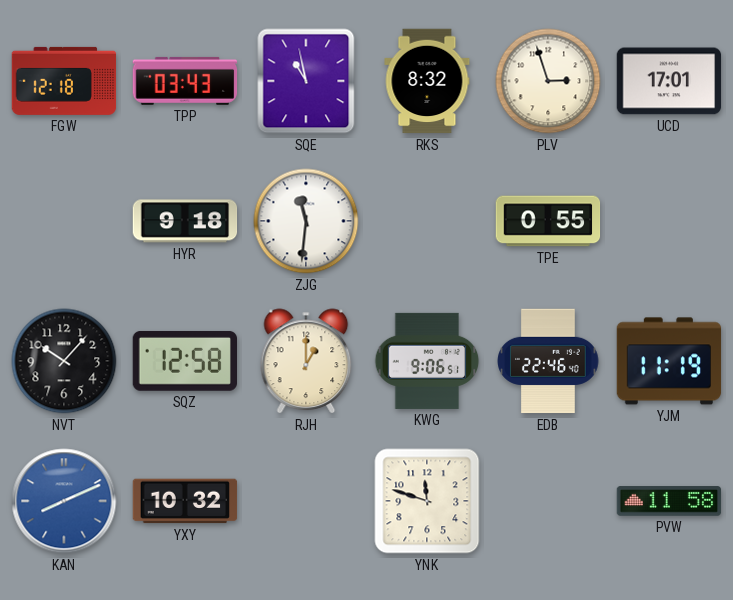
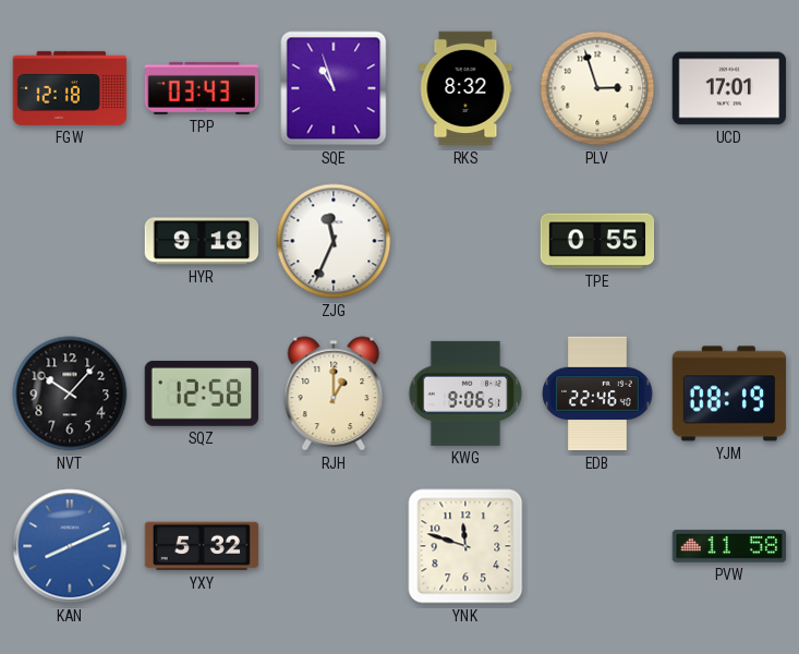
SQE: 10:58 -> 10:57 (334, 88)
ZJG: 11:31 -> 11:34 (334, 241)
YJM: 11:19 -> 08:19 (729, 393)
YXY: 10:32 -> 5:32 (202, 546)
